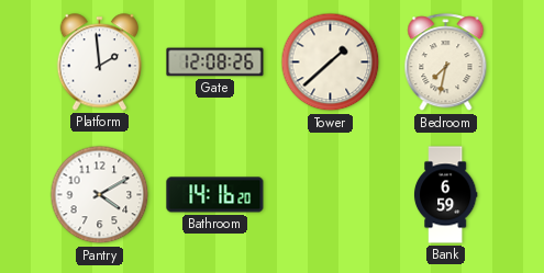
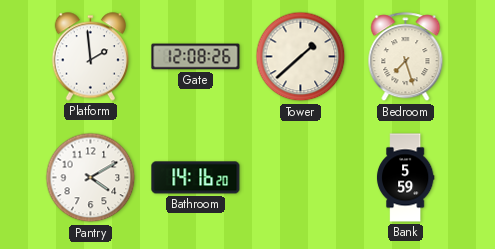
Bedroom: 7:32 -> 7:27 (406, 57)
Bank: 6:59 -> 5:59 (405, 178)
